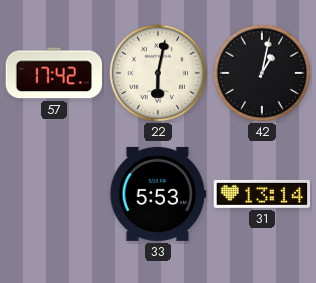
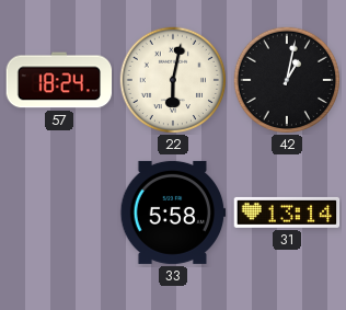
57: 17:42 -> 18:24 (59, 80)
33: 5:53 -> 5:58 (173, 213)
